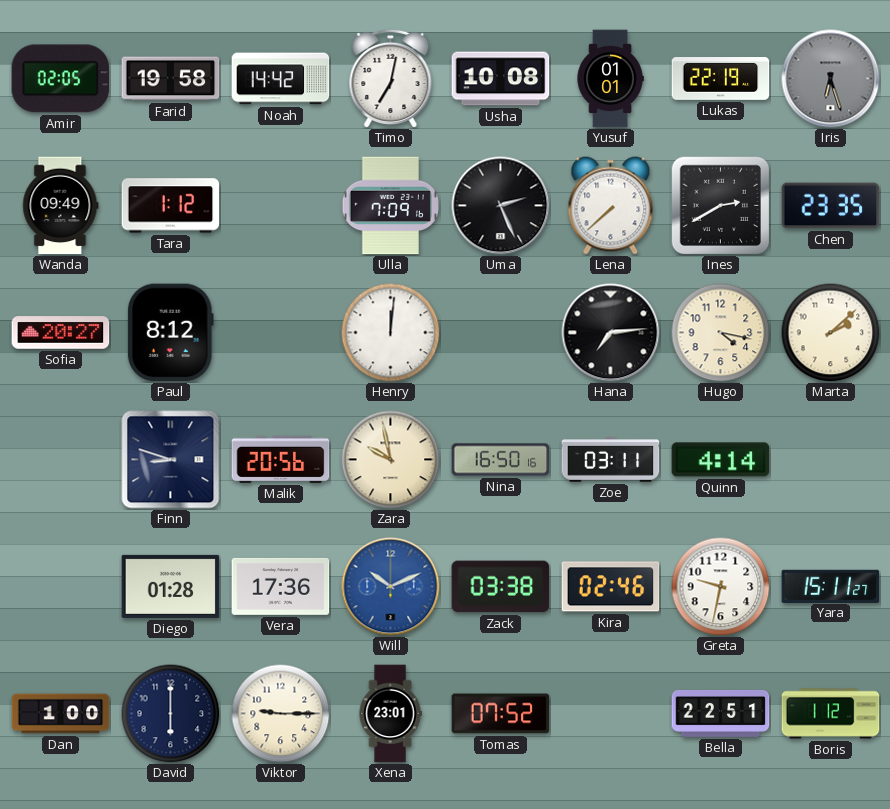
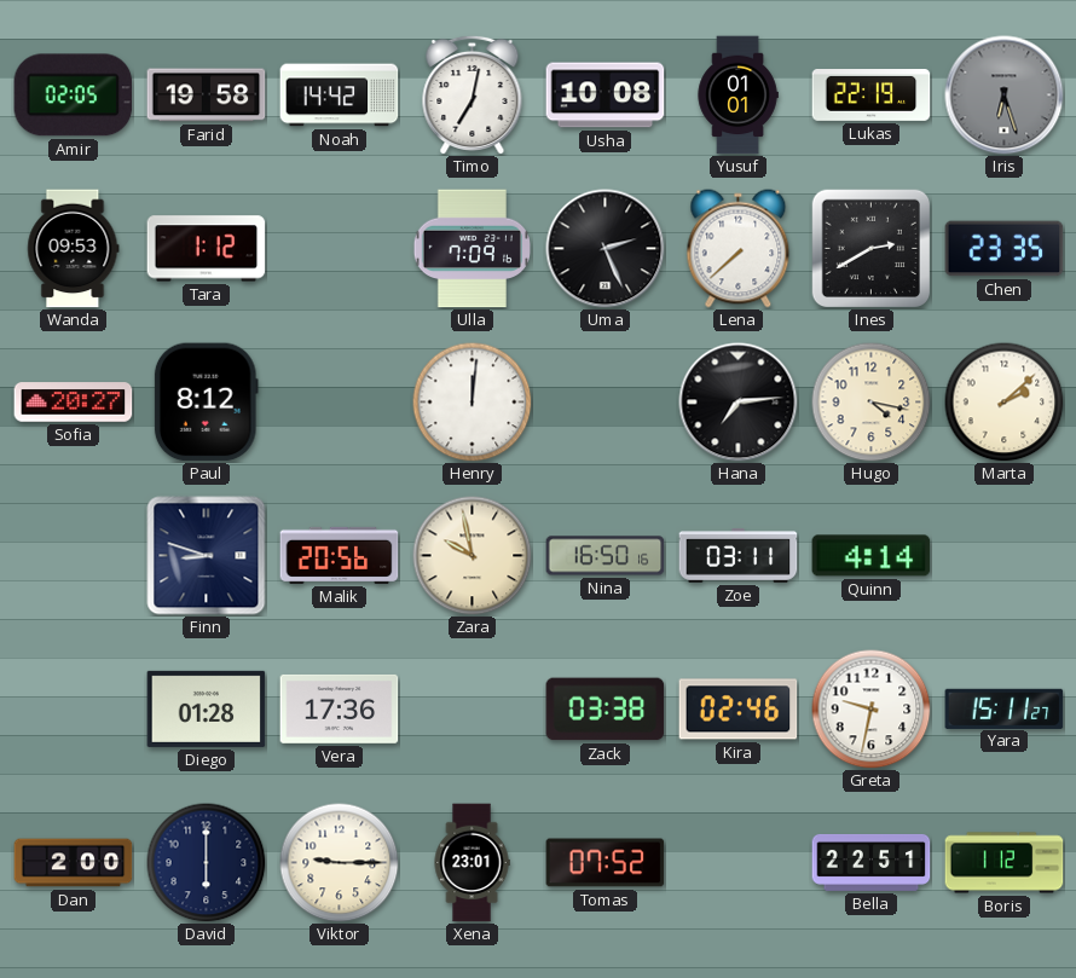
Wanda: 09:49 -> 09:53 (74, 249)
Will: 10:11 -> none (391, 587)
Dan: 1:00 -> 2:00 (74, 863)
